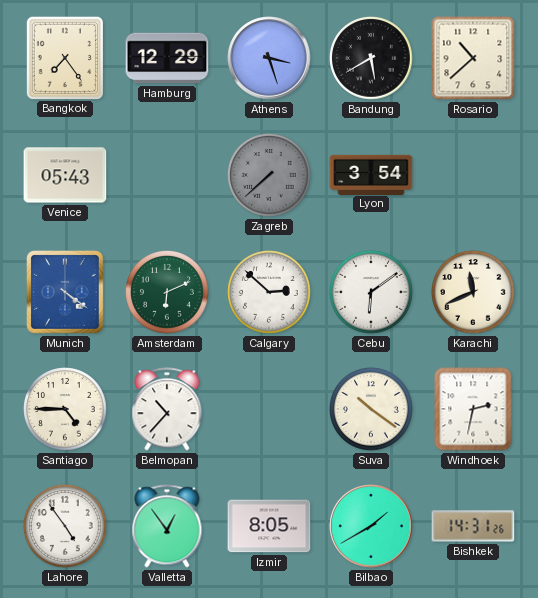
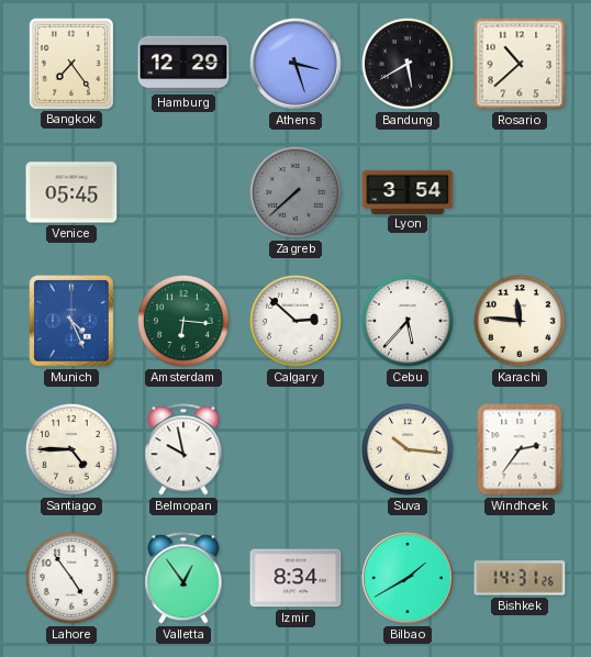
Venice: 05:43 -> 05:45 (71, 192)
Munich: 4:21 -> 4:26 (73, 322)
Amsterdam: 6:11 -> 6:16 (185, 322)
Cebu: 6:09 -> 5:37 (409, 322)
Karachi: 11:41 -> 11:46 (521, 322)
Belmopan: 10:37 -> 9:58 (183, 449)
Suva: 10:21 -> 10:16 (409, 450)
Windhoek: 2:32 -> 2:36 (520, 449)
Izmir: 8:05 -> 8:34 (295, 578)
